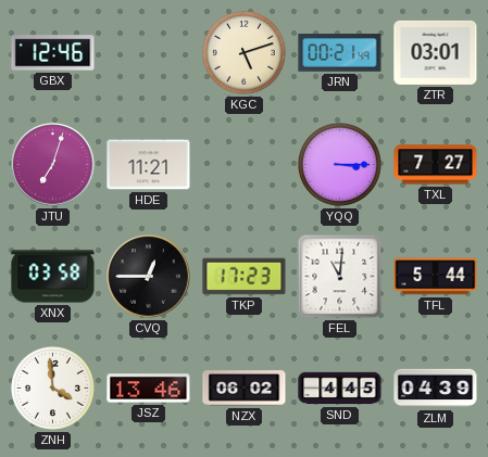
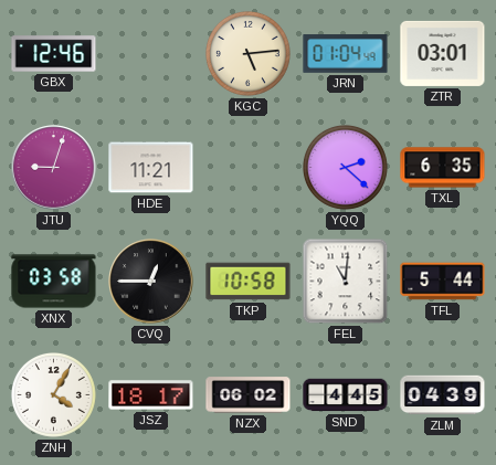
KGC: 5:12 -> 5:14 (247, 53)
JRN: 00:21 -> 01:04 (346, 54)
JTU: 7:03 -> 9:03 (54, 168)
YQQ: 3:15 -> 2:22 (345, 167)
TXL: 7:27 -> 6:35 (443, 168)
TKP: 17:23 -> 10:58 (249, 282)
ZNH: 3:59 -> 4:05 (53, 394)
JSZ: 13:46 -> 18:17 (151, 395)
